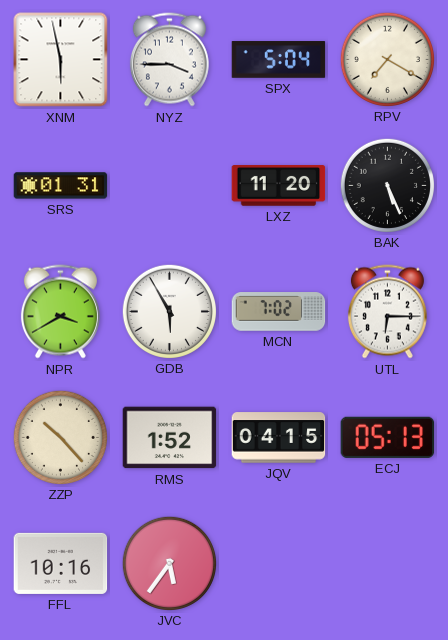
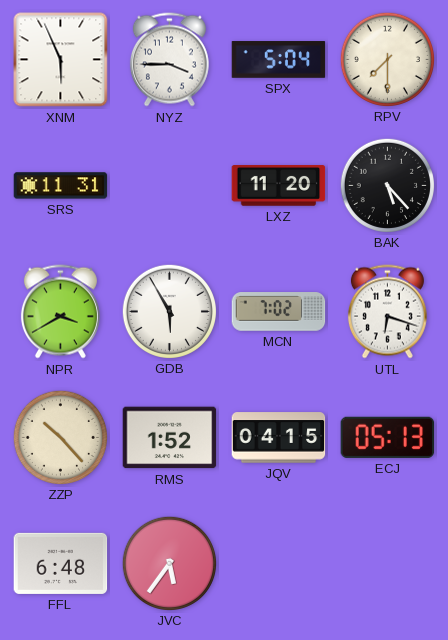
XNM: 5:58 -> 5:56 (61, 60)
RPV: 7:20 -> 7:30 (387, 59)
SRS: 01:31 -> 11:31 (61, 186)
BAK: 5:26 -> 5:23 (387, 185)
UTL: 6:15 -> 6:18 (387, 312)
FFL: 10:16 -> 6:48 (61, 563)
